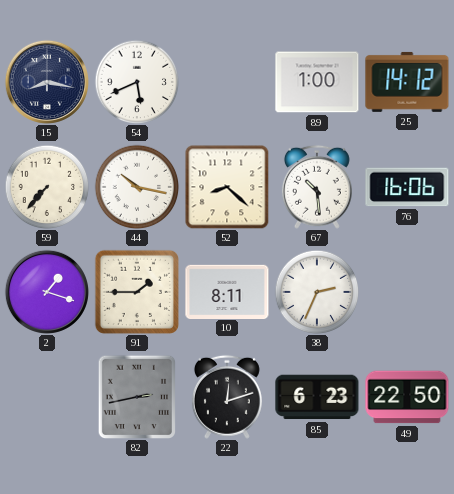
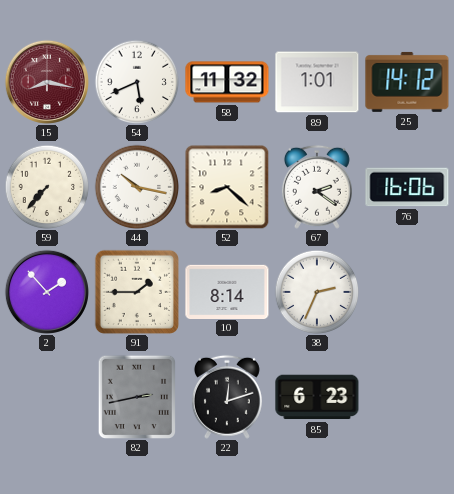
15 dial: navy -> burgundy (47, 82)
58: none -> 11:32 (227, 82)
89: 1:00 -> 1:01 (317, 82)
67: 10:29 -> 2:21 (317, 187)
2: 1:18 -> 1:53 (47, 292)
10: 8:11 -> 8:14 (227, 291)
49: 22:50 -> none (407, 397)
